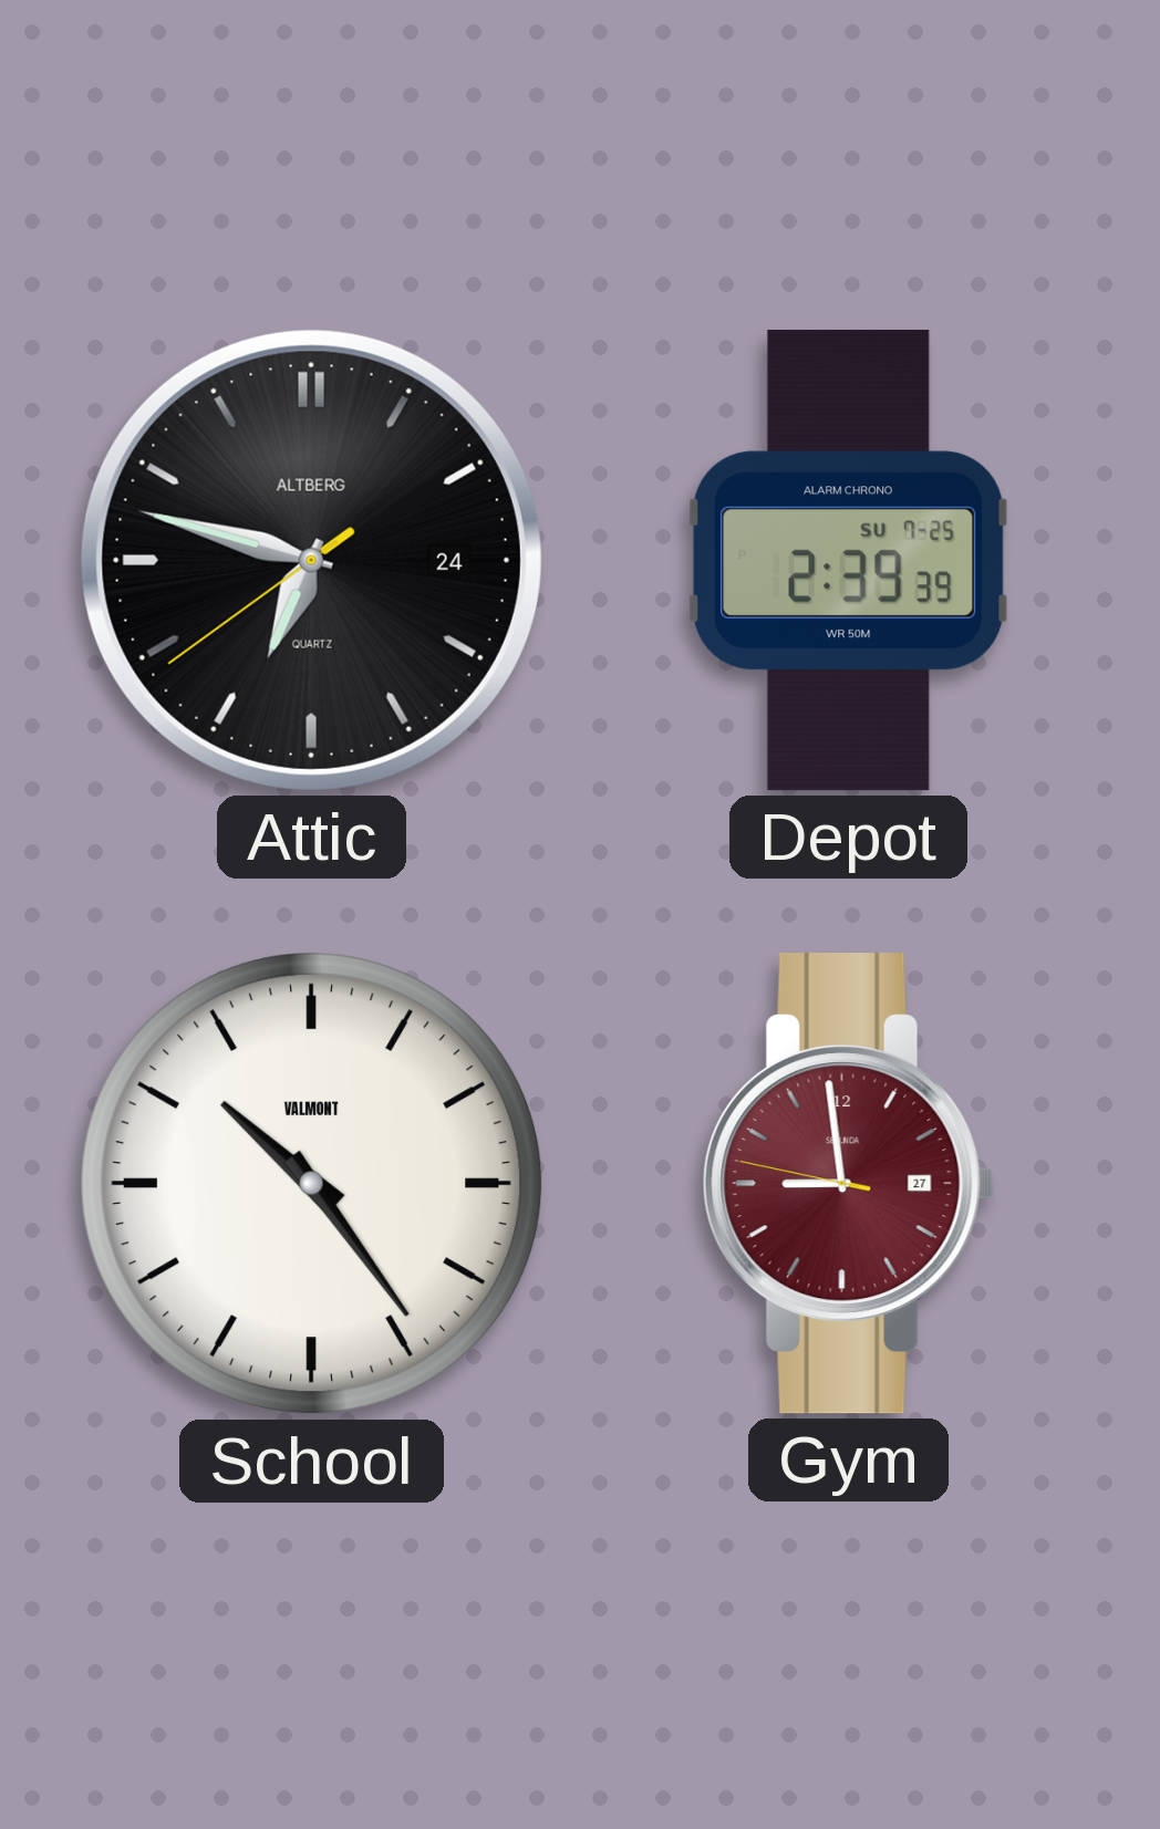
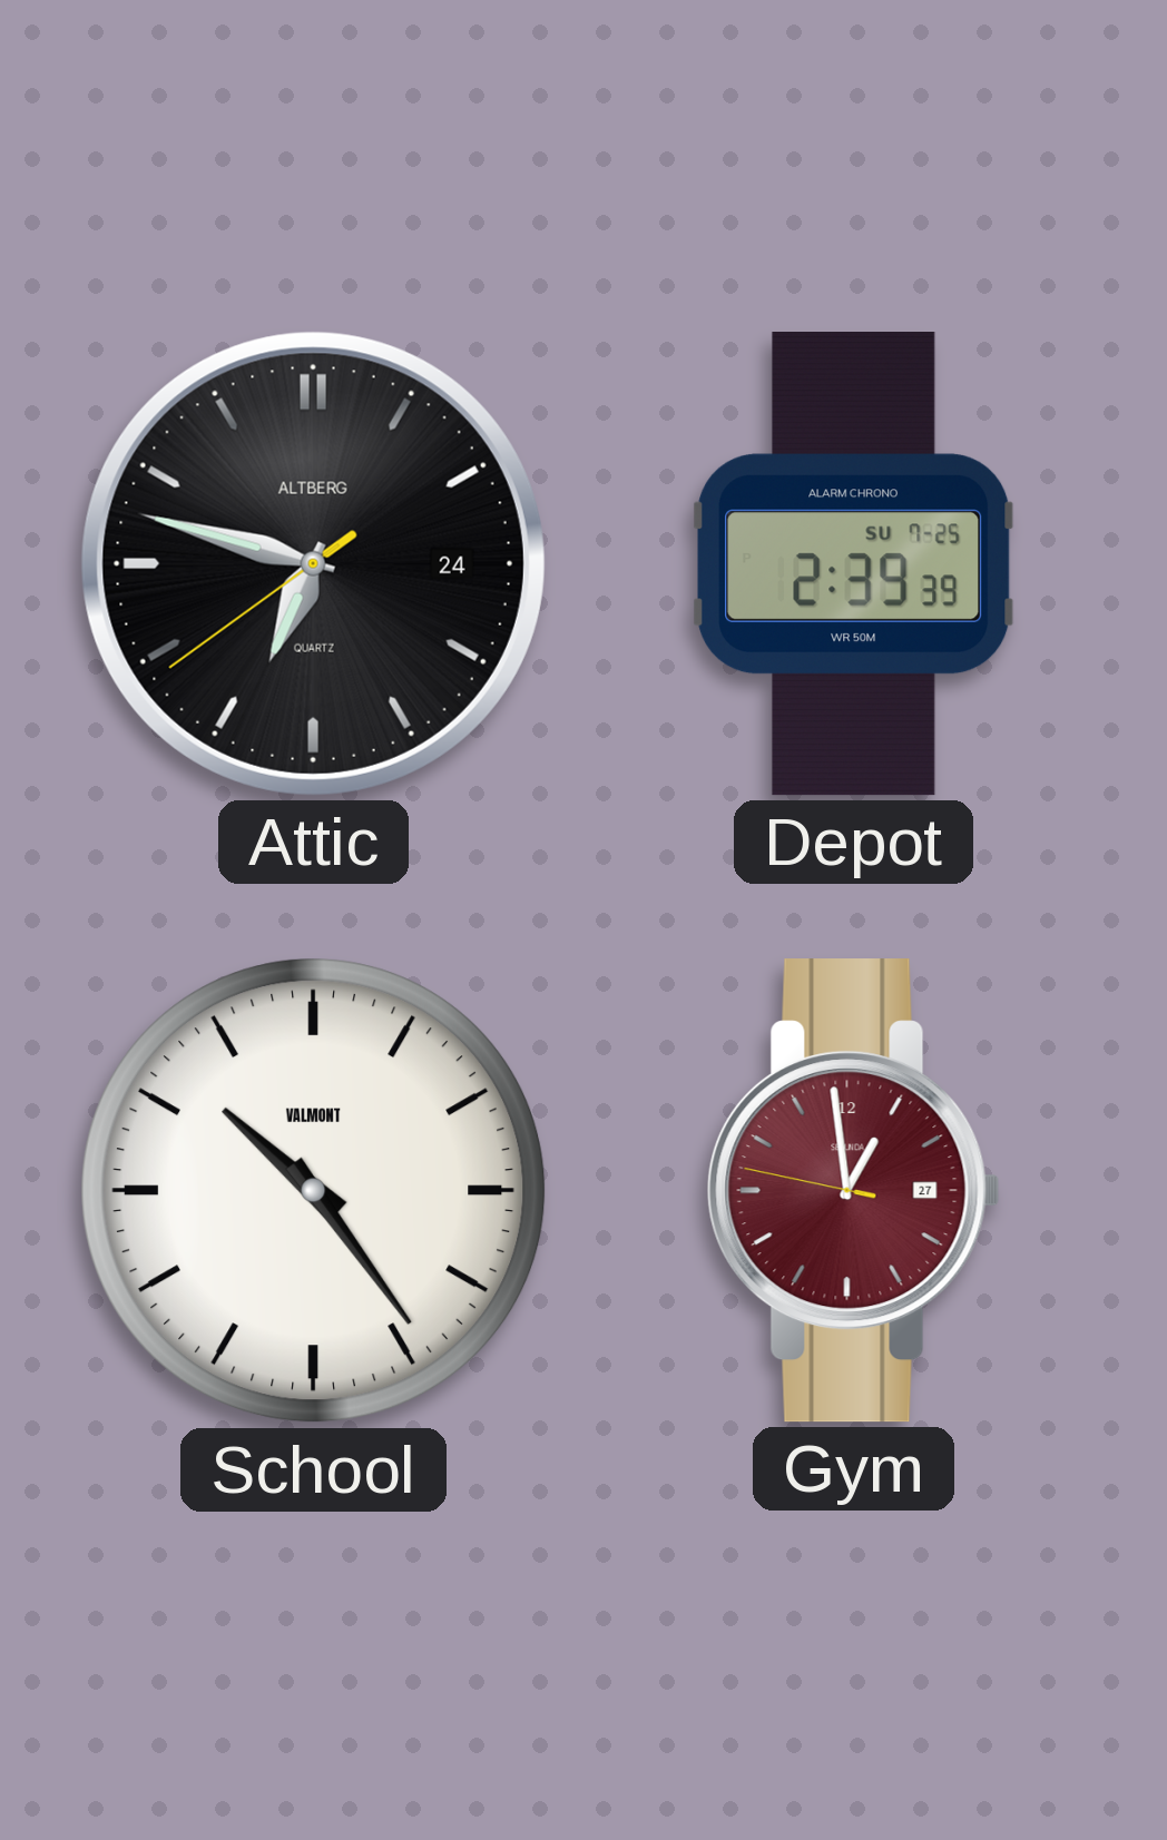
Gym: 8:58 -> 12:58 (853, 1191)
